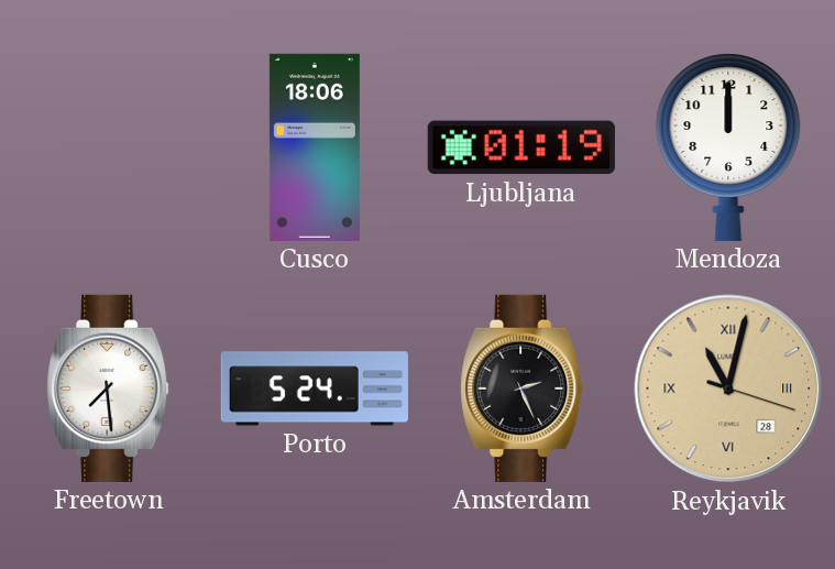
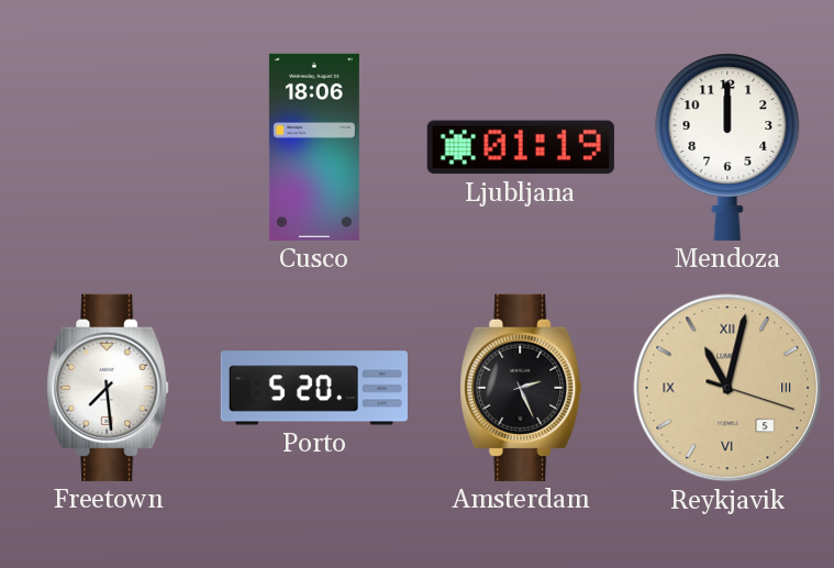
Porto: 5:24 -> 5:20 (314, 388)
Reykjavik date: 28 -> 5 (727, 388)
